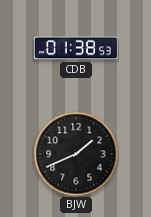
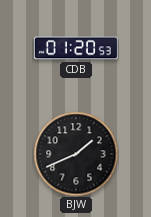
CDB: 01:38 -> 01:20 (76, 48)
